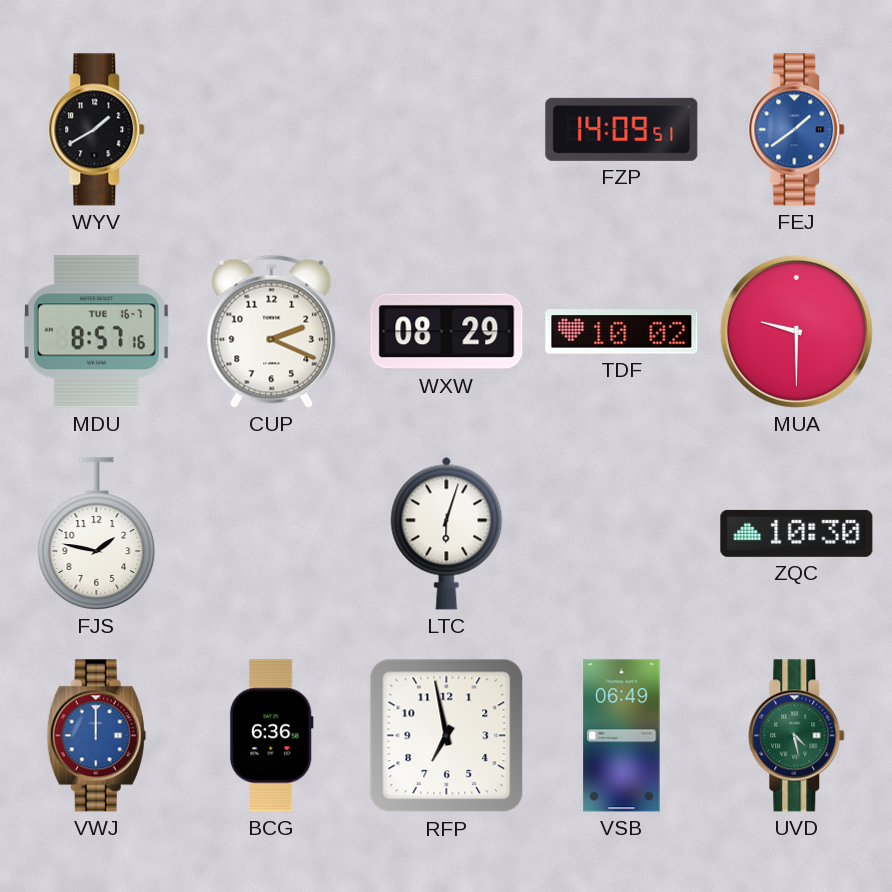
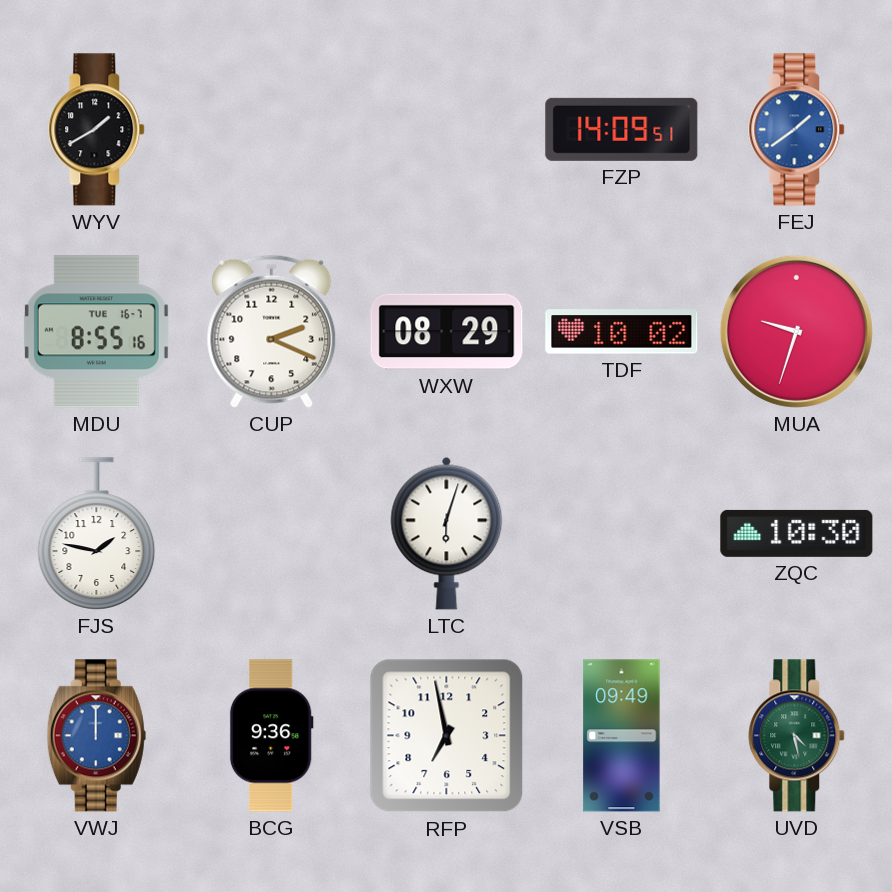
MDU: 8:57 -> 8:55 (96, 332)
MUA: 9:30 -> 9:33 (796, 331)
BCG: 6:36 -> 9:36 (271, 736)
VSB: 06:49 -> 09:49 (622, 736)
